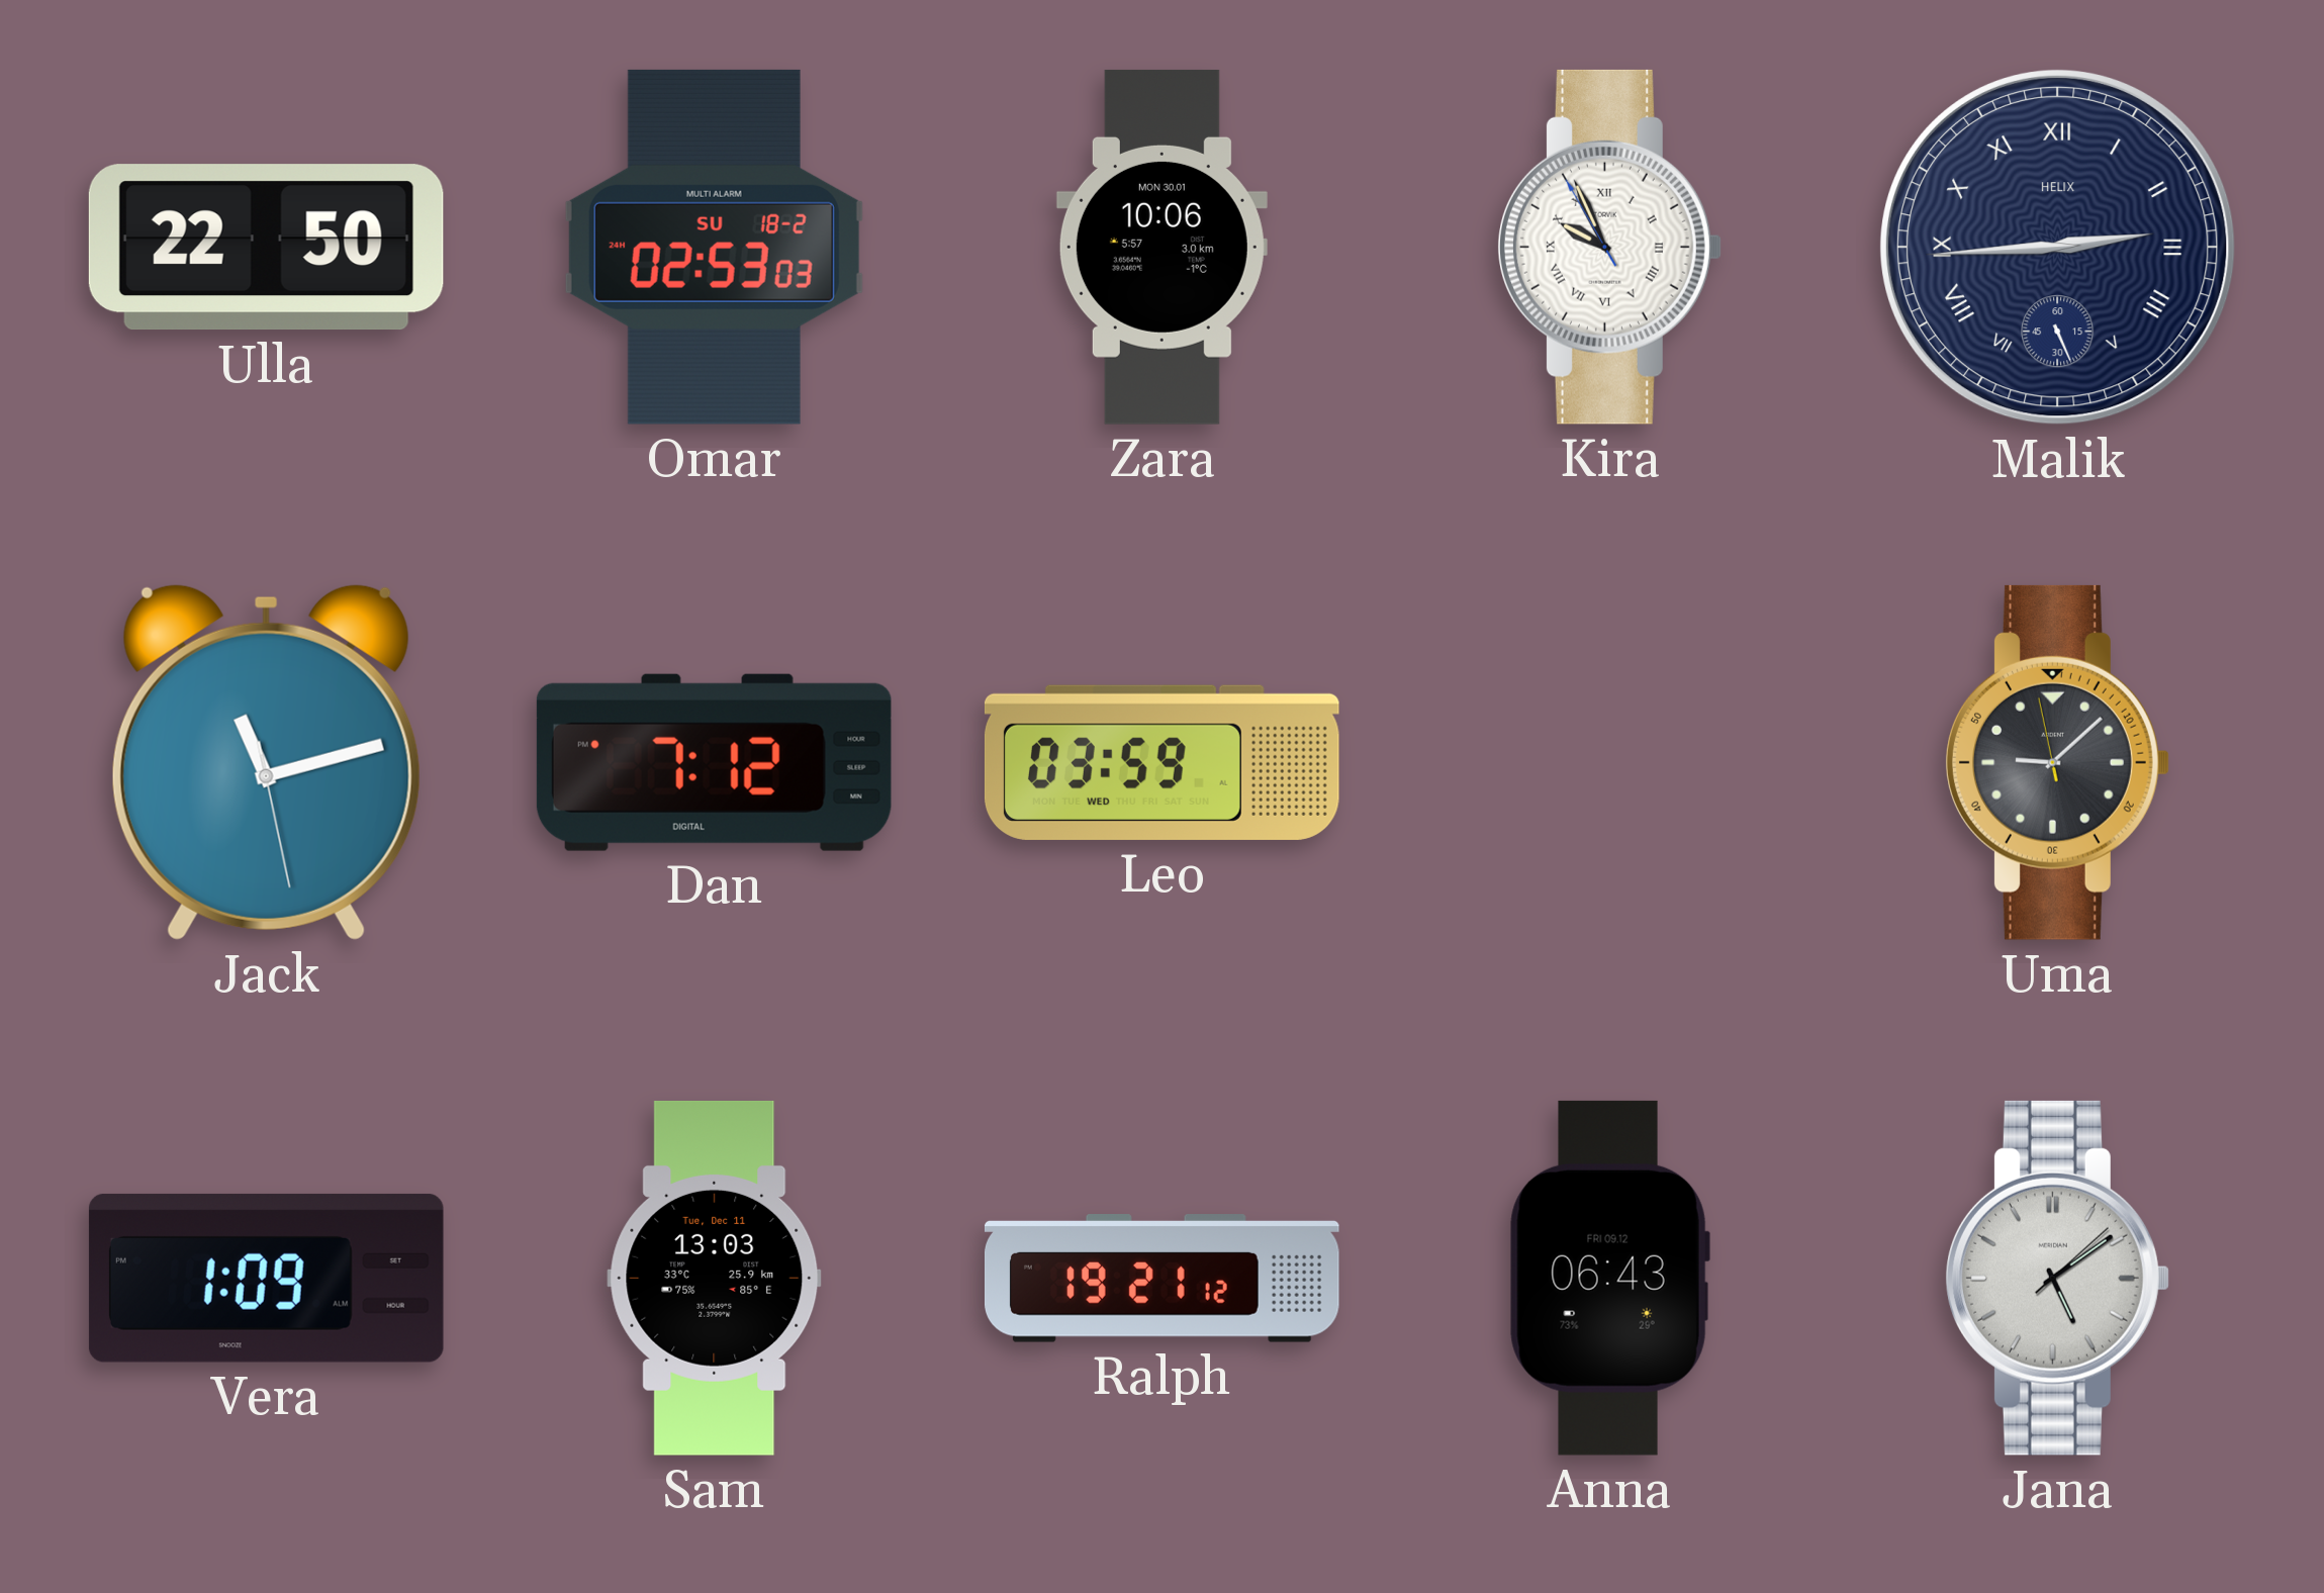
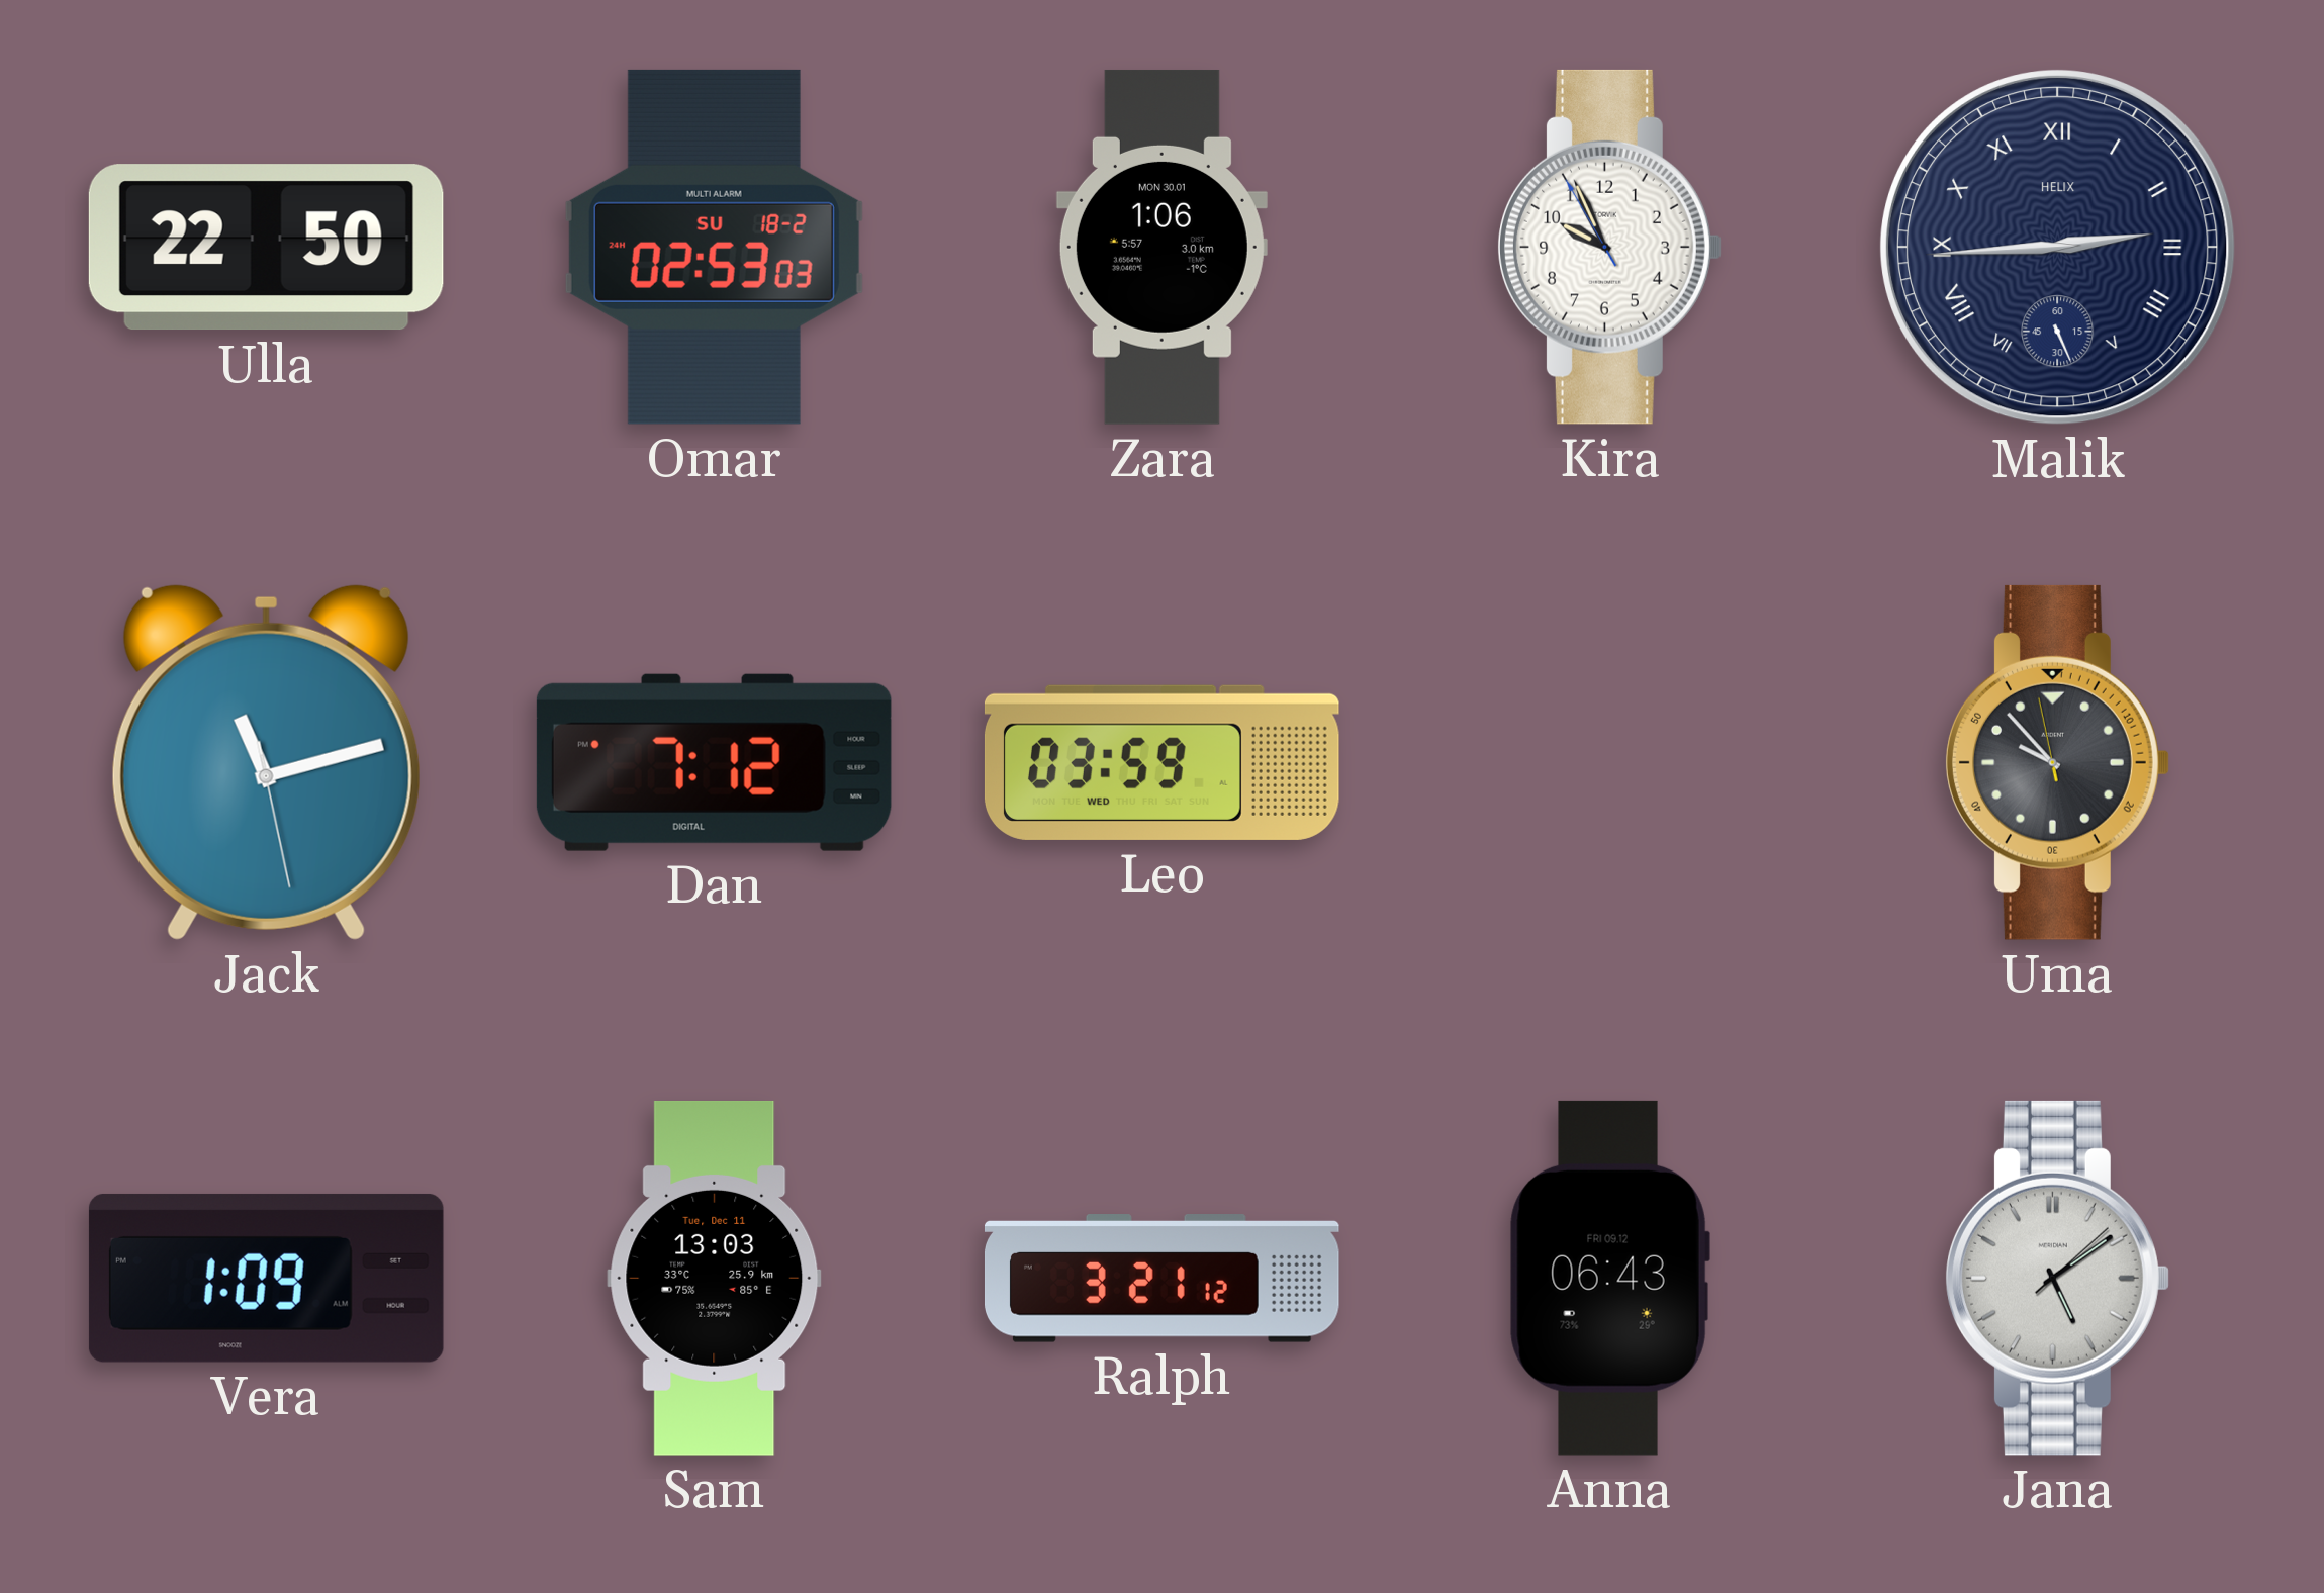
Zara: 10:06 -> 1:06 (1161, 247)
Kira numerals: Roman -> Arabic (1610, 247)
Uma: 9:07 -> 9:52 (2058, 762)
Ralph: 19:21 -> 3:21 (1161, 1279)
